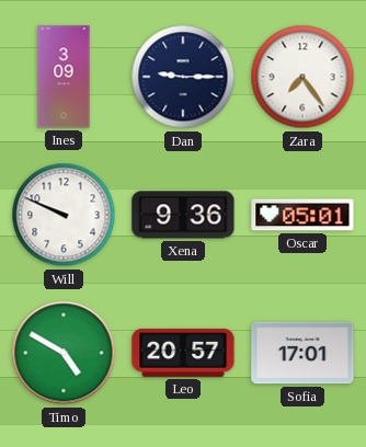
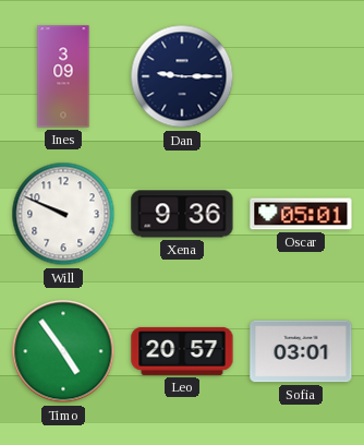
Zara: 7:24 -> none (302, 77)
Timo: 4:50 -> 4:54 (63, 351)
Sofia: 17:01 -> 03:01 (301, 351)
